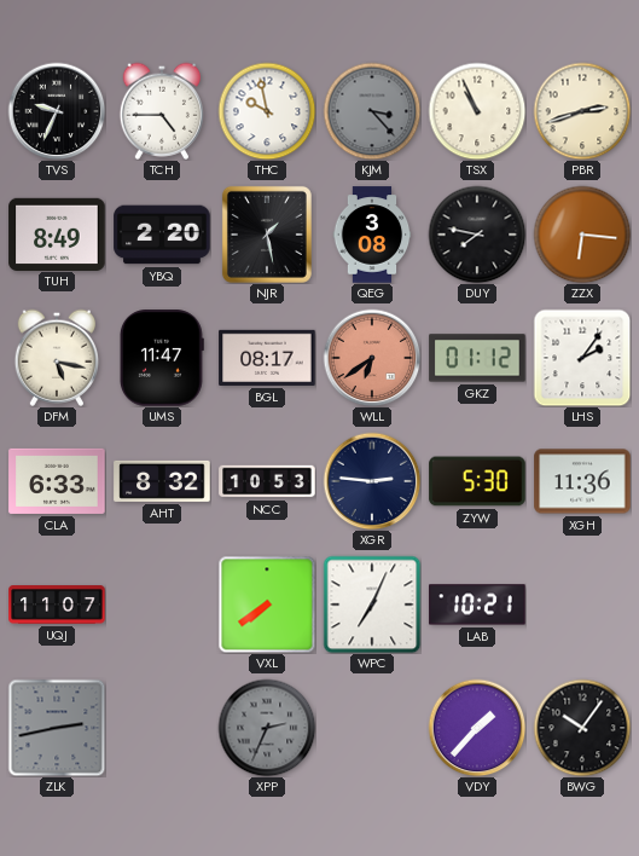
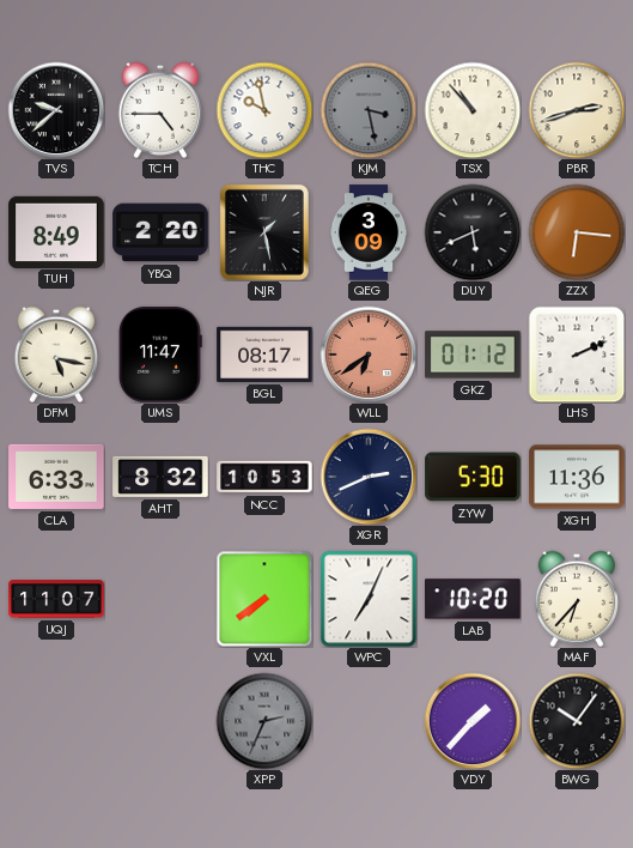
TVS: 9:34 -> 9:38 (56, 110)
KJM: 3:23 -> 3:28 (369, 110)
TSX: 10:56 -> 10:53 (473, 110)
QEG: 3:08 -> 3:09 (369, 232)
DUY: 7:47 -> 5:41 (473, 232)
LHS: 2:06 -> 2:11 (577, 355)
XGR: 2:46 -> 2:41 (369, 477)
LAB: 10:21 -> 10:20 (473, 599)
MAF: none -> 6:37 (576, 599)
ZLK: 2:43 -> none (57, 728)
